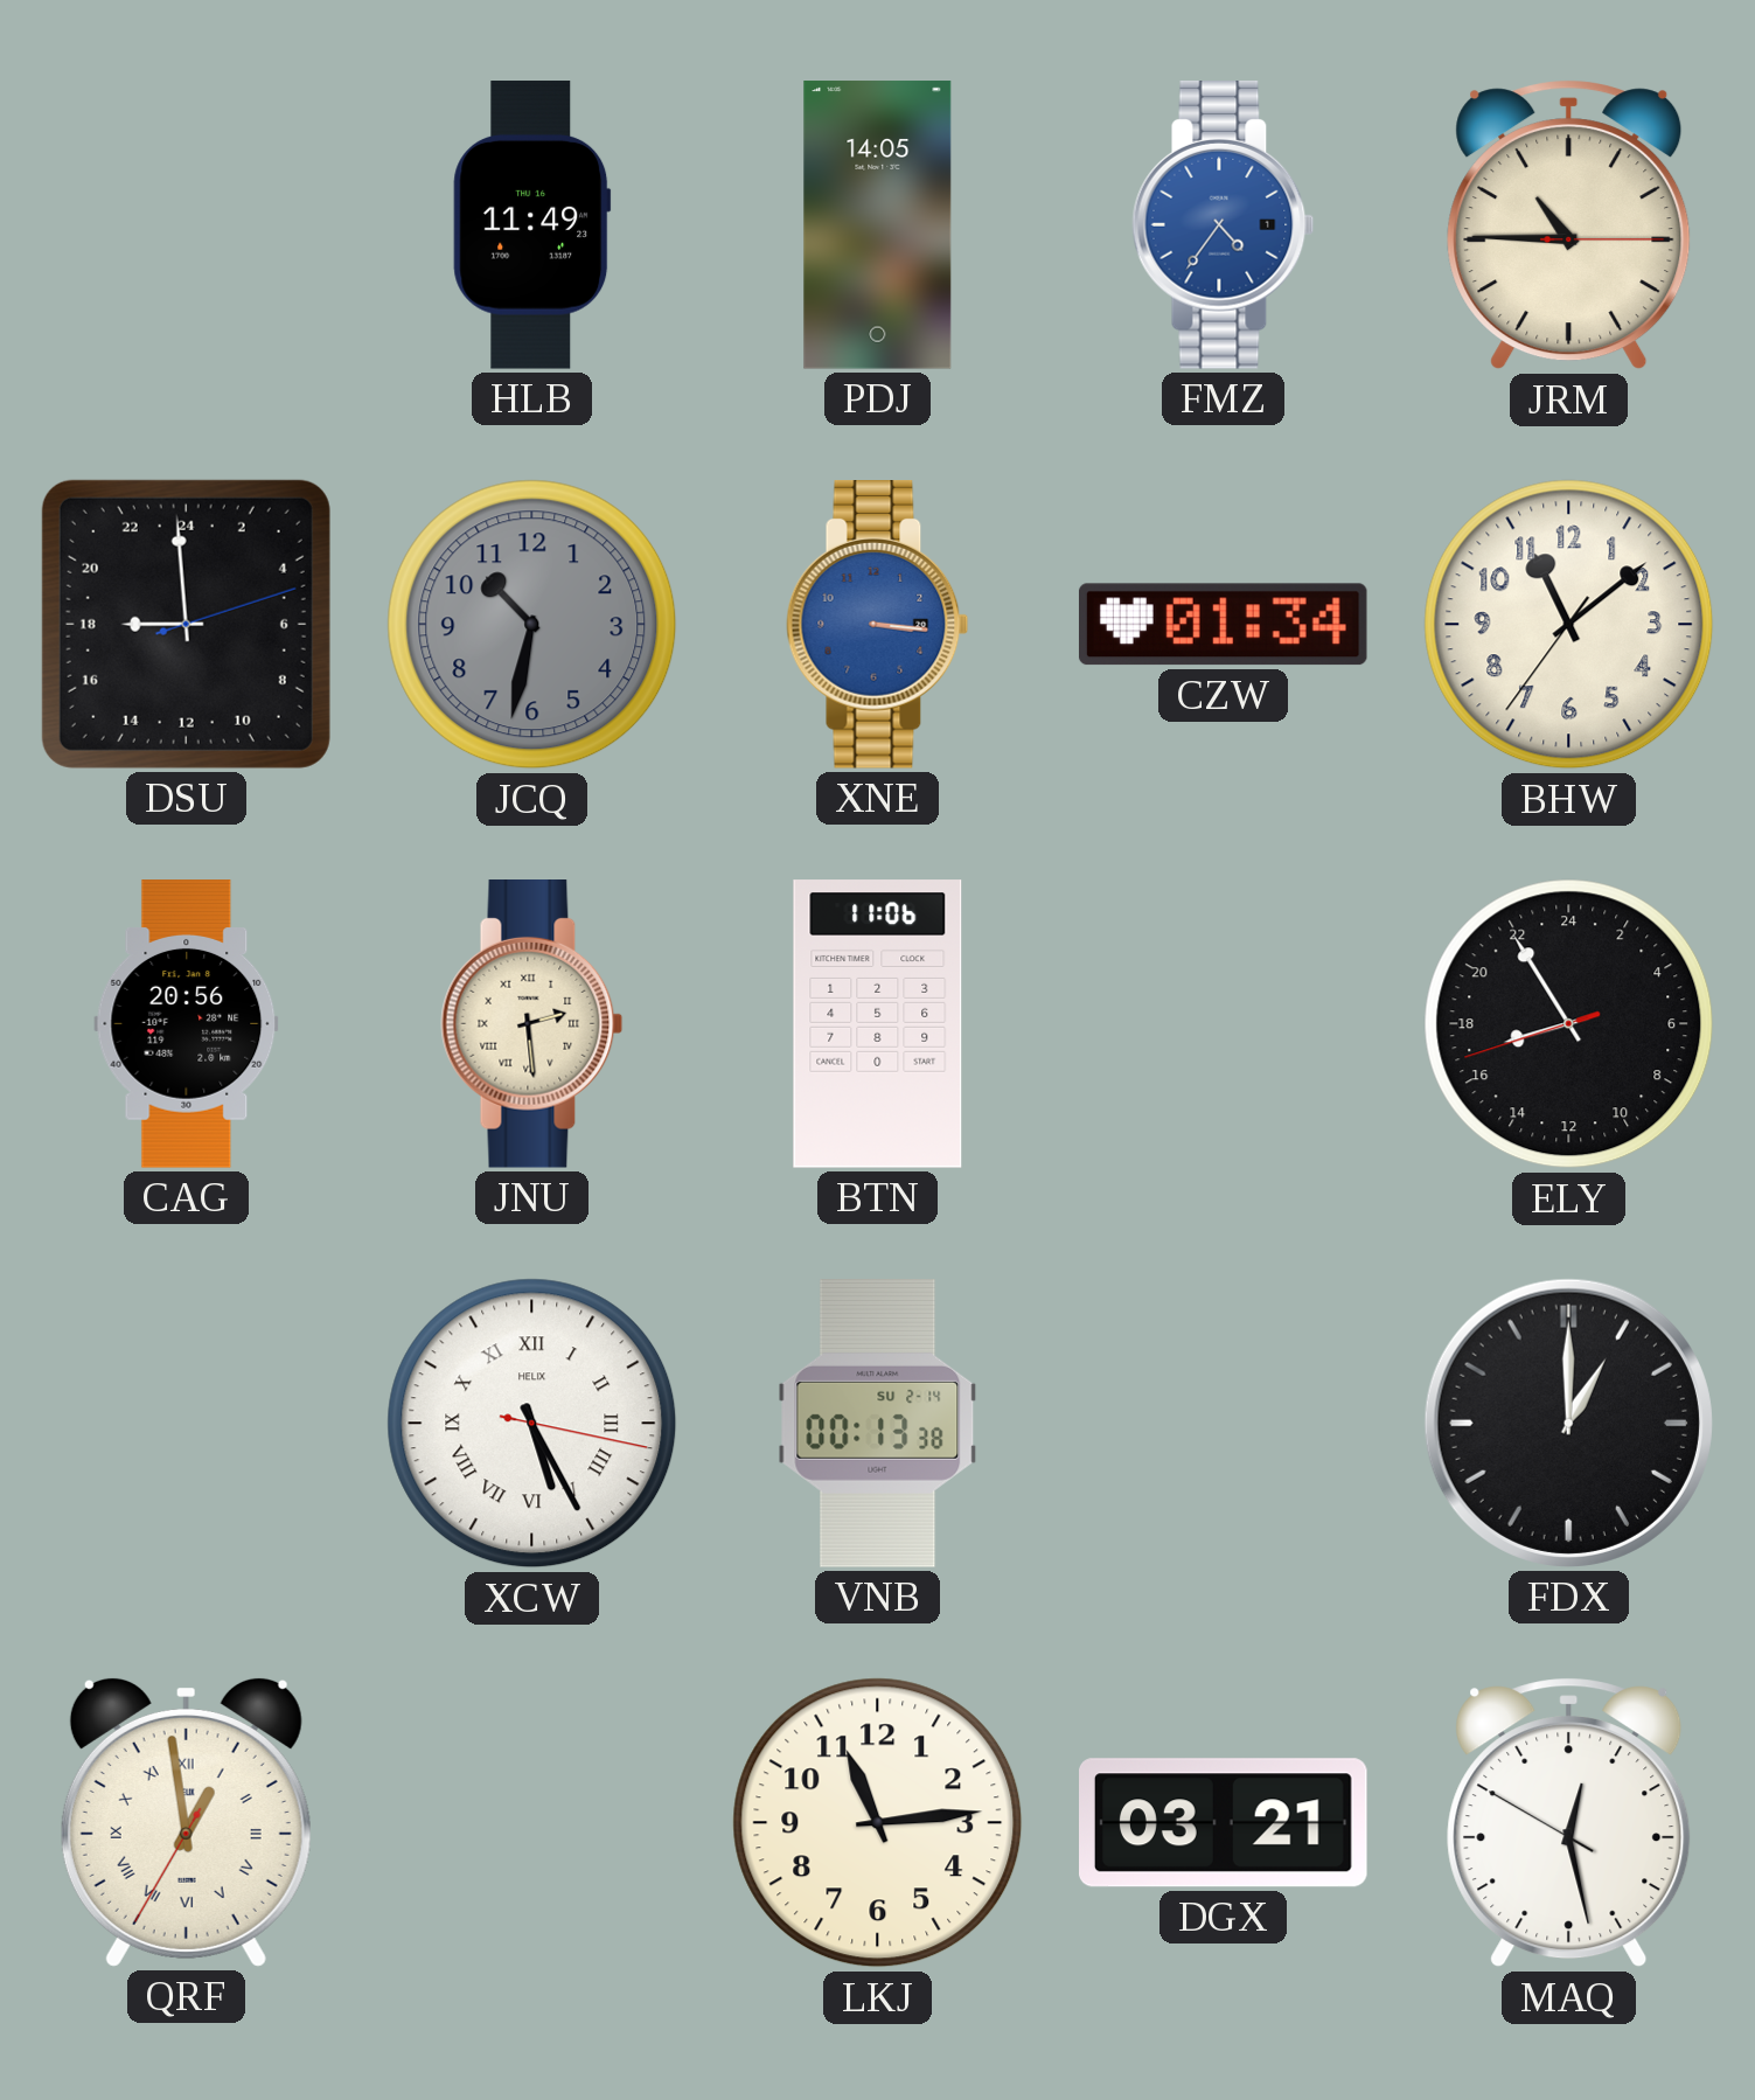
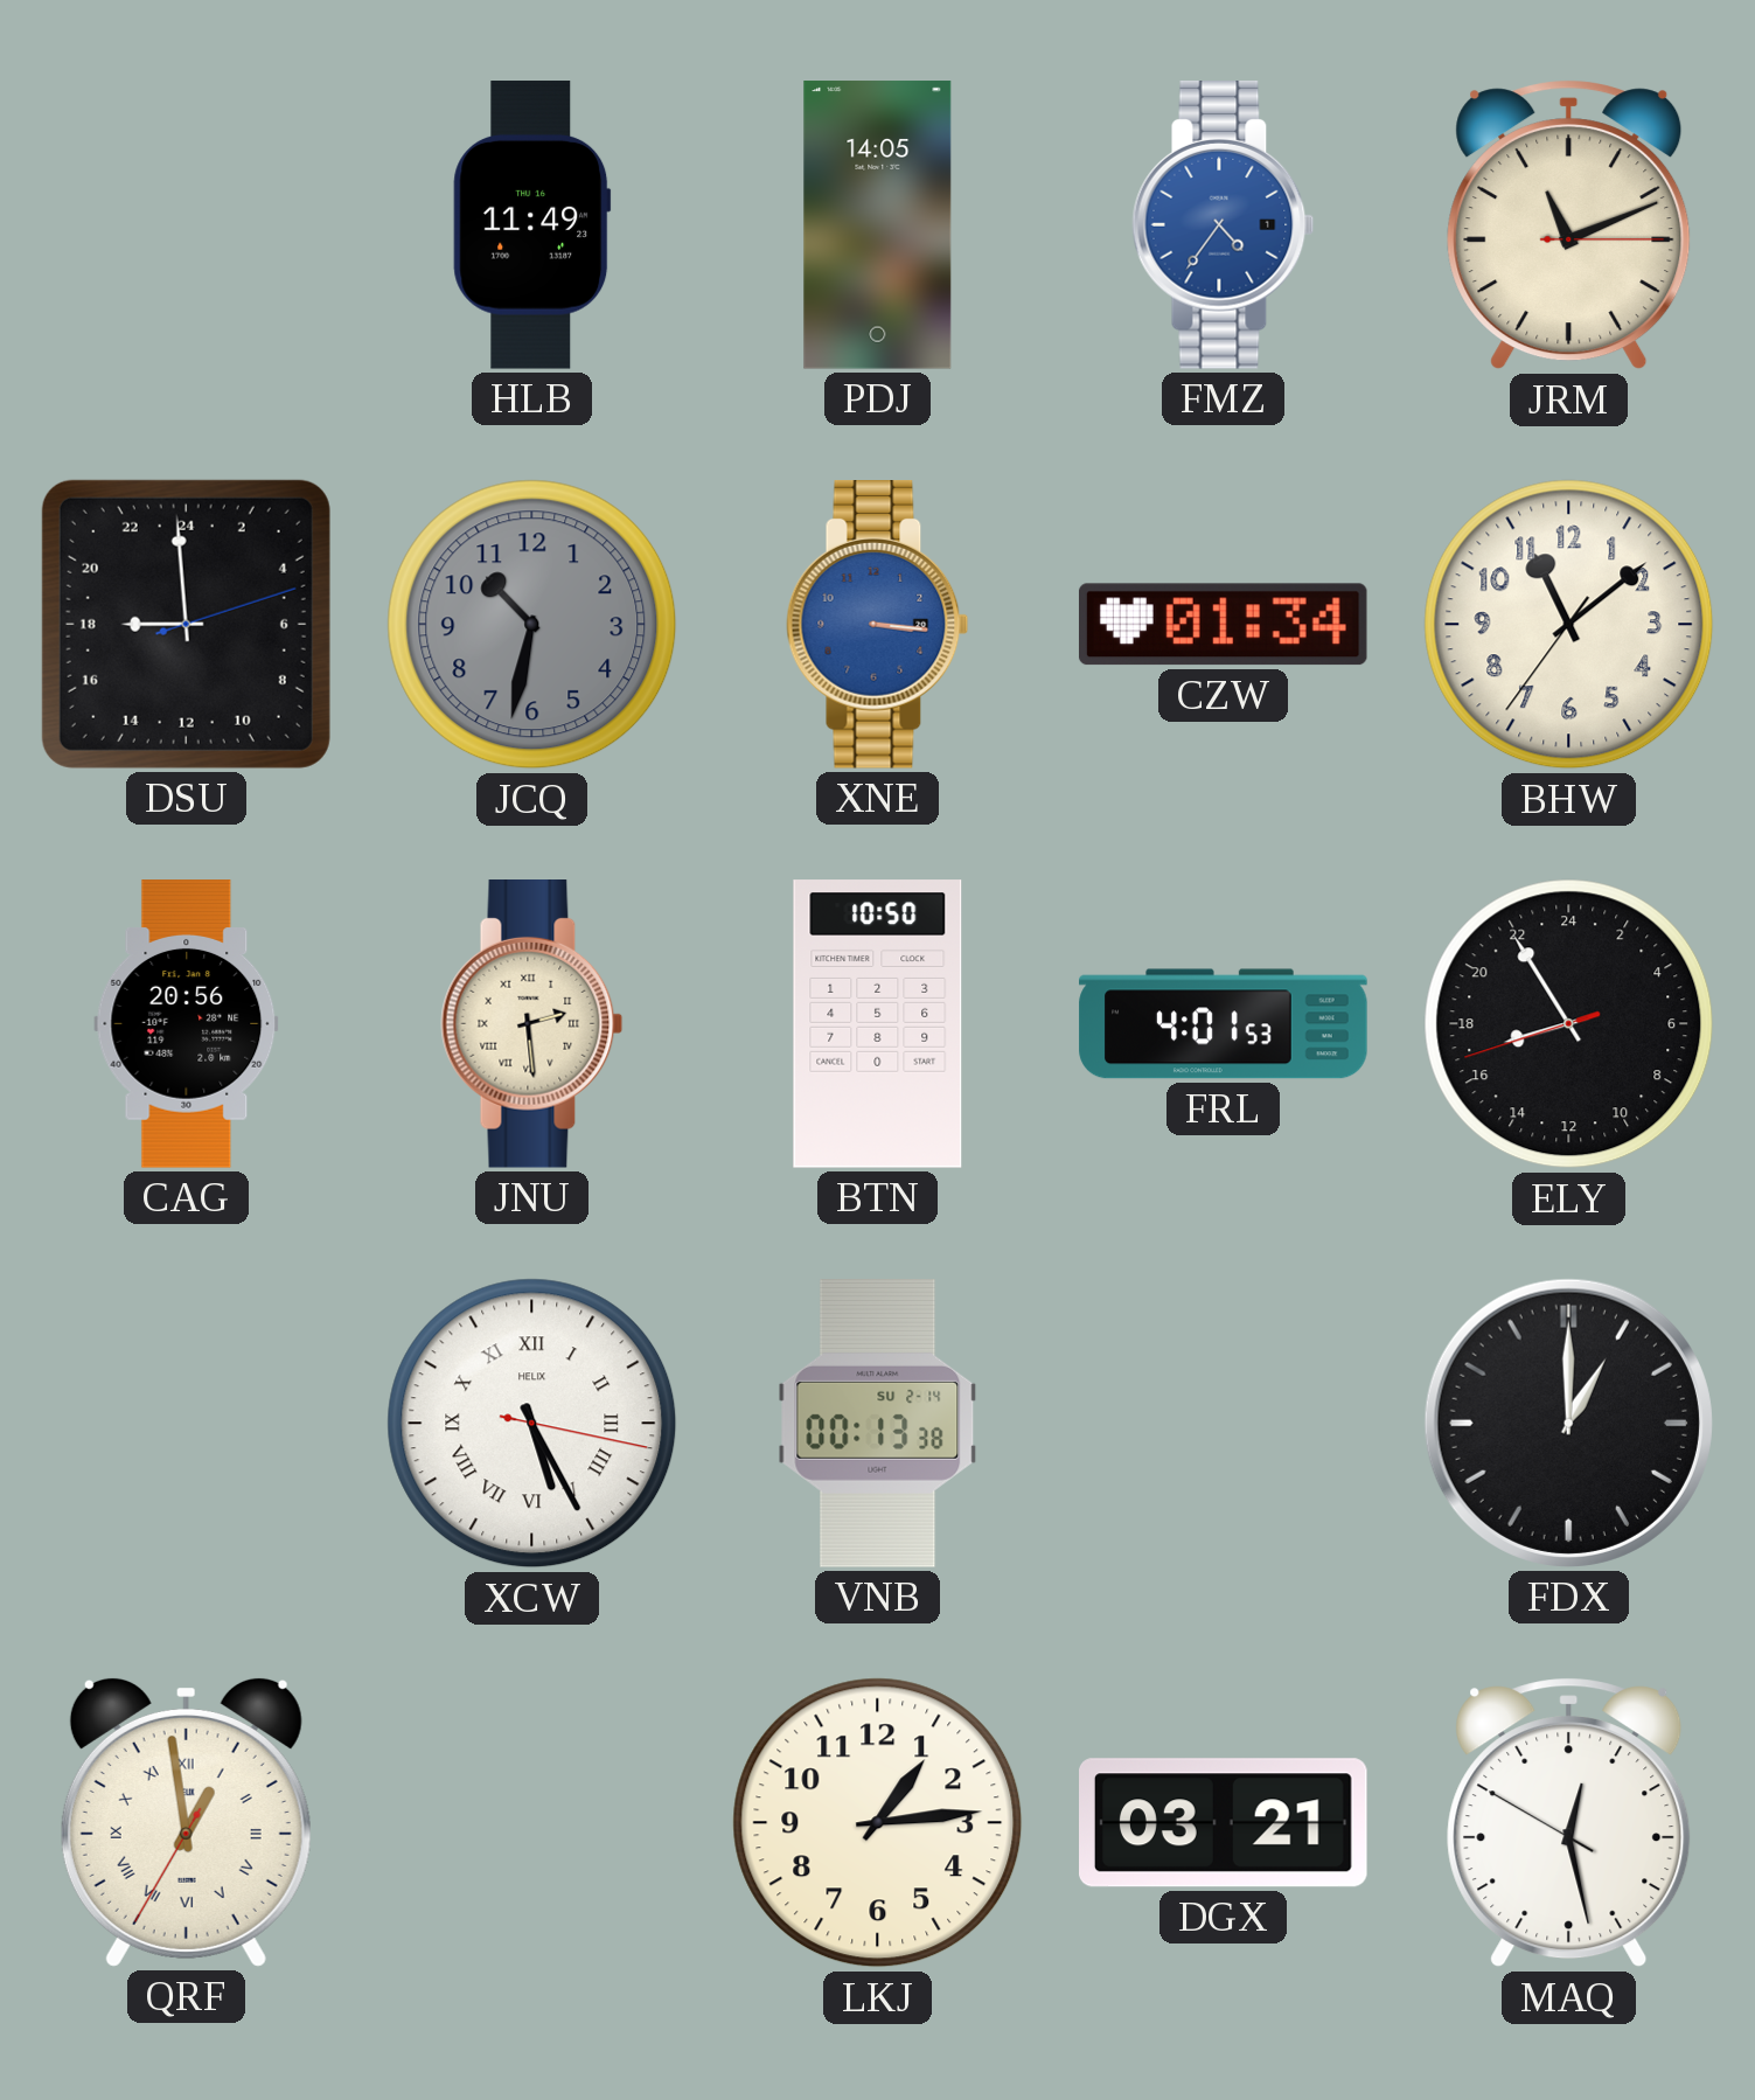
JRM: 10:45 -> 11:11 (1569, 225)
BTN: 11:06 -> 10:50 (878, 1024)
FRL: none -> 4:01 (1224, 1024)
LKJ: 11:14 -> 1:14 (878, 1823)
